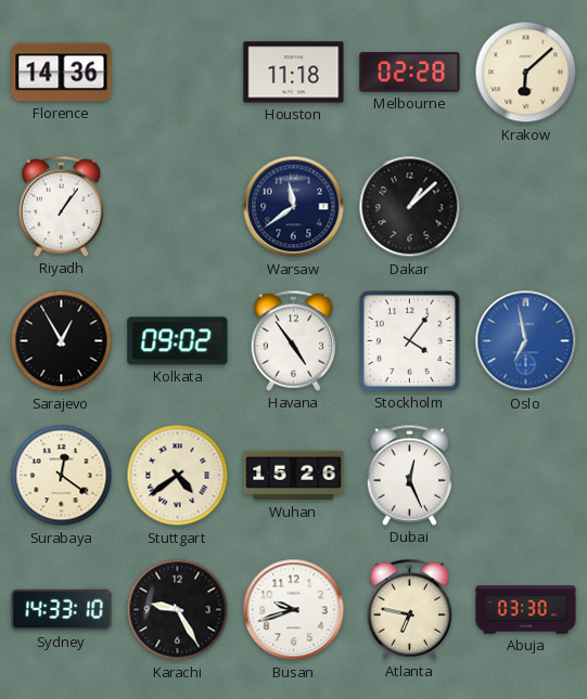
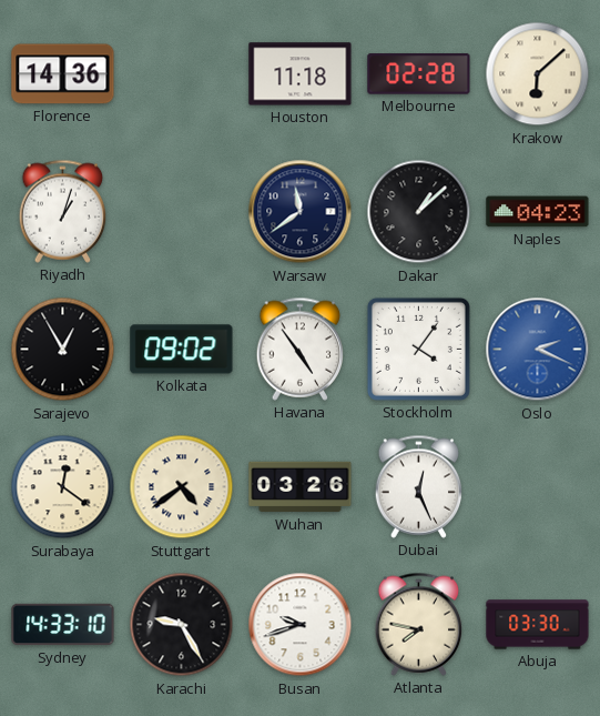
Riyadh: 1:06 -> 1:03 (63, 211)
Naples: none -> 04:23 (538, 212)
Oslo: 6:58 -> 2:19 (538, 350)
Wuhan: 15:26 -> 03:26 (301, 487)
Atlanta: 6:47 -> 7:47 (419, 624)
